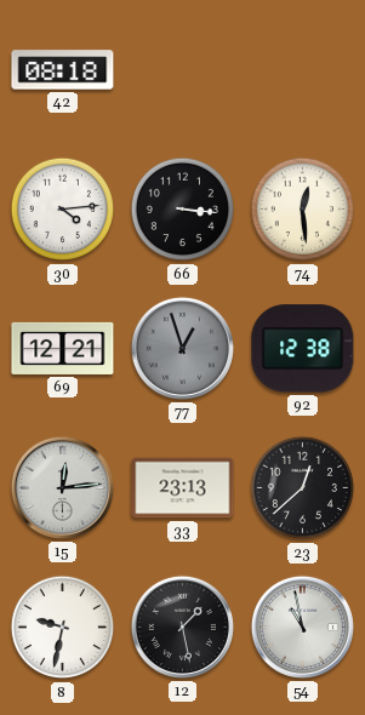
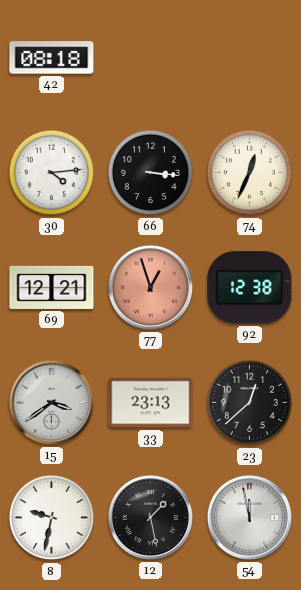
74: 12:29 -> 12:34 (250, 173)
77 dial: grey -> salmon (150, 287)
15: 12:14 -> 3:39 (51, 402)
54: 10:58 -> 11:58 (249, 517)
